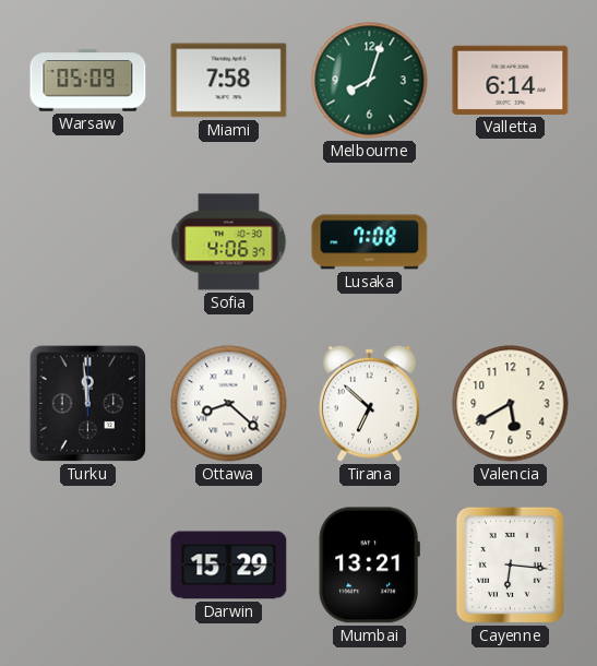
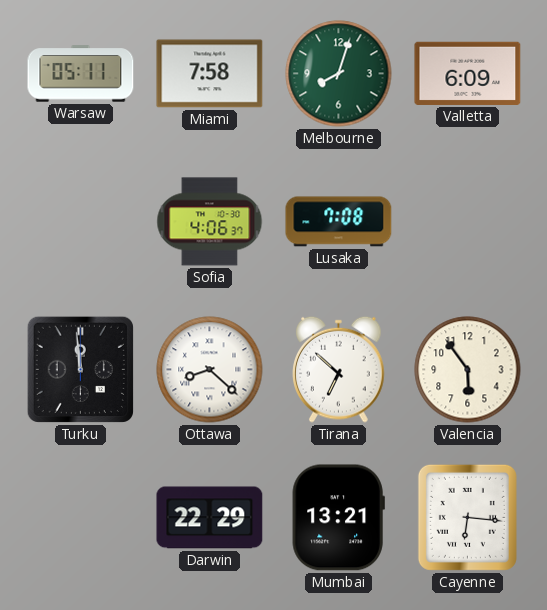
Warsaw: 05:09 -> 05:11 (81, 74)
Valletta: 6:14 -> 6:09 (468, 73)
Valencia: 5:40 -> 5:54 (468, 370)
Darwin: 15:29 -> 22:29 (210, 518)
